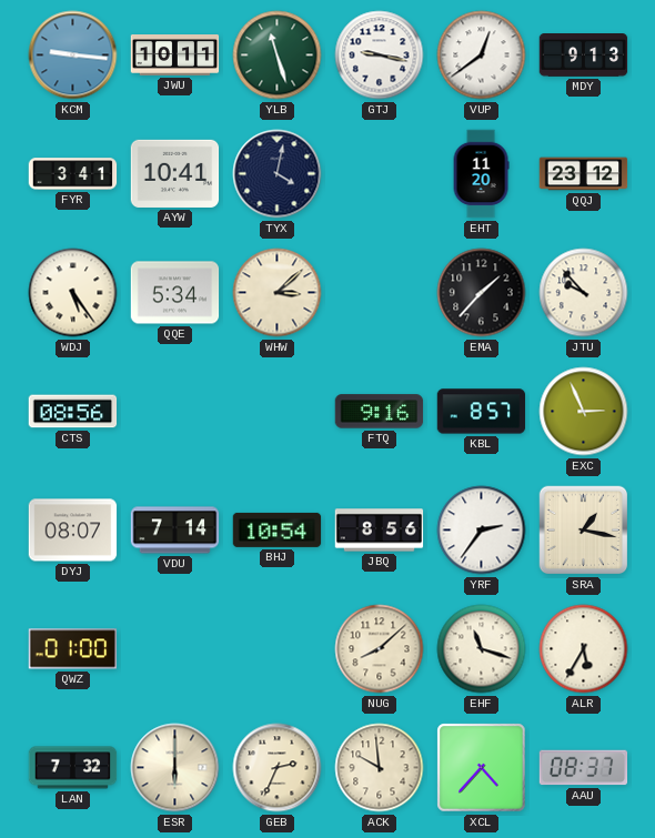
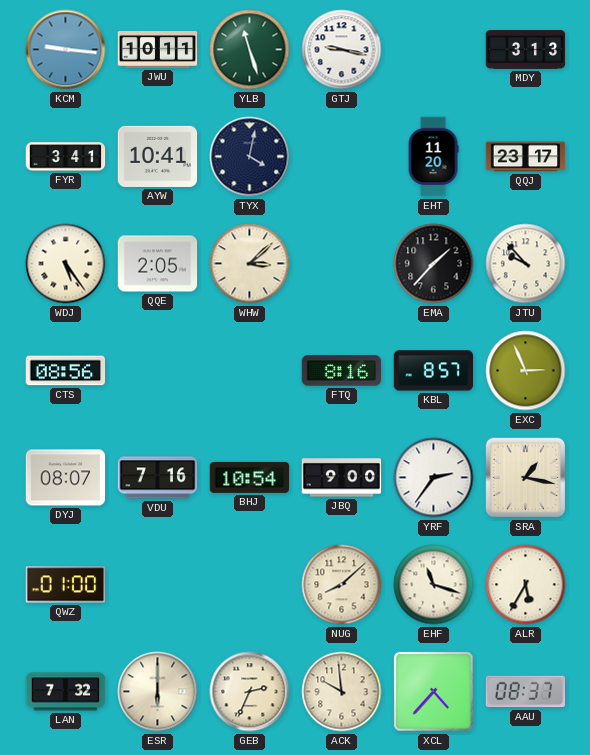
VUP: 12:39 -> none (482, 55)
MDY: 9:13 -> 3:13 (526, 50)
QQJ: 23:12 -> 23:17 (526, 157)
QQE: 5:34 -> 2:05 (158, 264)
FTQ: 9:16 -> 8:16 (342, 371)
VDU: 7:14 -> 7:16 (158, 478)
JBQ: 8:56 -> 9:00 (342, 478)
